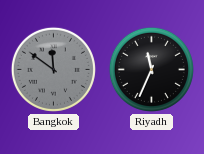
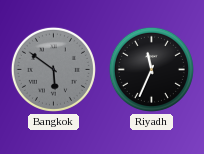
Bangkok: 11:51 -> 5:51 (53, 69)
